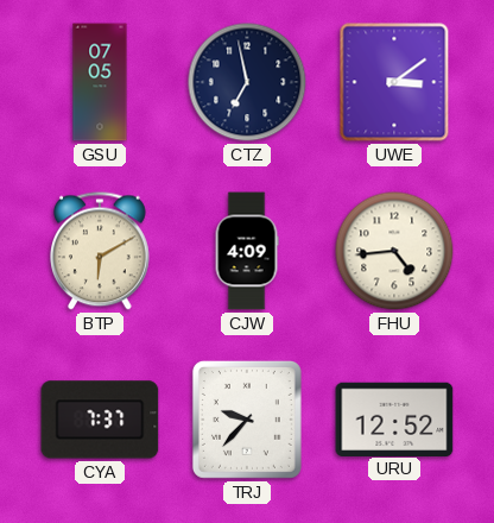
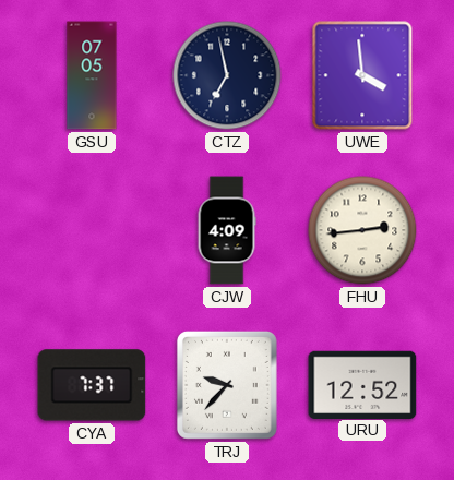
UWE: 3:09 -> 3:59 (362, 75)
BTP: 6:10 -> none (101, 251)
FHU: 4:44 -> 2:44 (362, 230)
